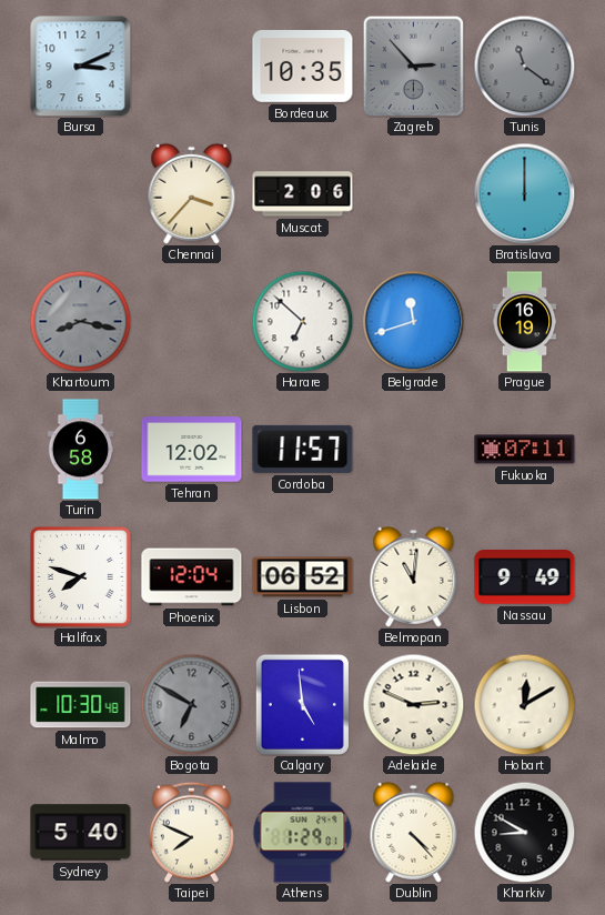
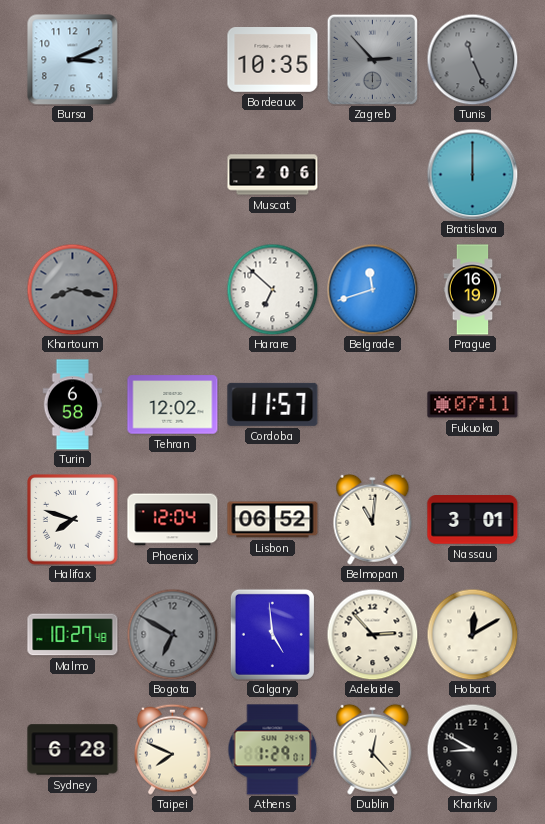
Tunis: 11:21 -> 11:26 (472, 59)
Chennai: 3:37 -> none (192, 193)
Nassau: 9:49 -> 3:01 (473, 520)
Malmo: 10:30 -> 10:27 (73, 635)
Adelaide: 2:49 -> 2:53 (372, 634)
Sydney: 5:40 -> 6:28 (73, 750)
Dublin: 4:23 -> 12:23 (373, 749)
